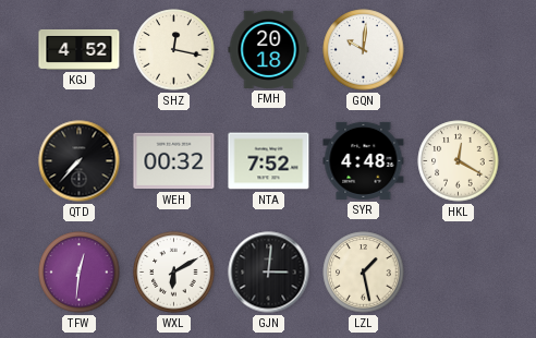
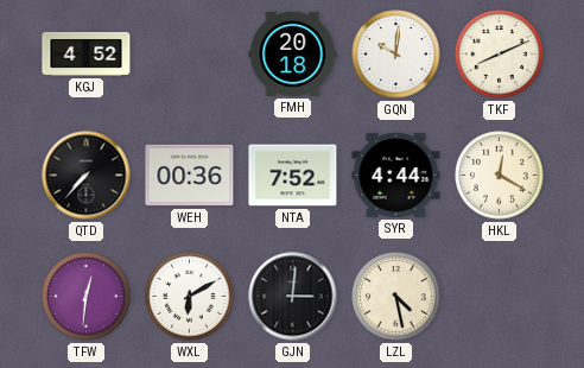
SHZ: 12:17 -> none (174, 50)
TKF: none -> 8:11 (500, 55)
WEH: 00:32 -> 00:36 (190, 176)
SYR: 4:48 -> 4:44 (396, 175)
LZL: 1:28 -> 4:28 (396, 297)
